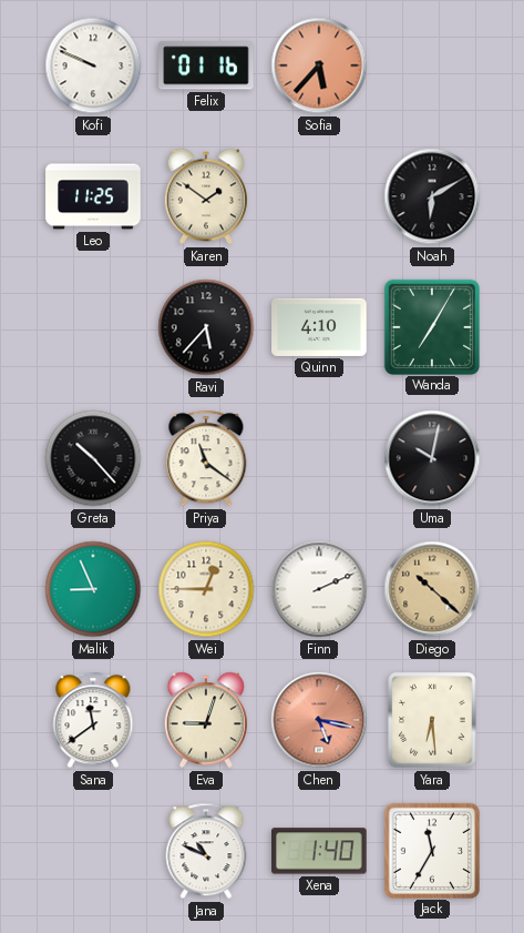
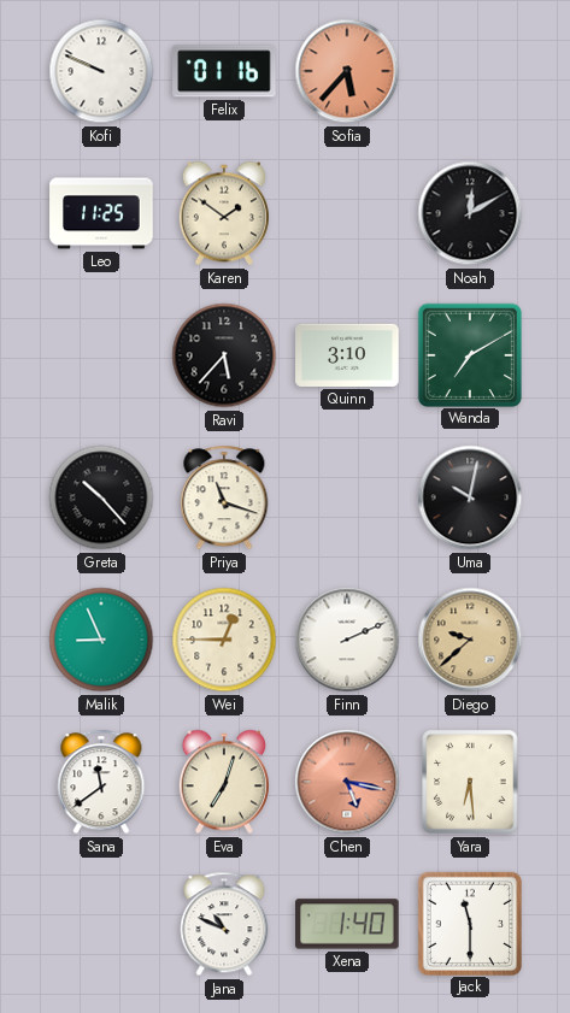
Noah: 6:10 -> 12:10 (470, 213)
Quinn: 4:10 -> 3:10 (347, 355)
Wanda: 7:05 -> 7:10 (469, 354)
Priya: 11:21 -> 11:18 (224, 497)
Diego: 10:22 -> 9:38 (470, 640)
Eva: 9:03 -> 7:03 (224, 782)
Jack: 11:35 -> 11:30 (469, 923)
